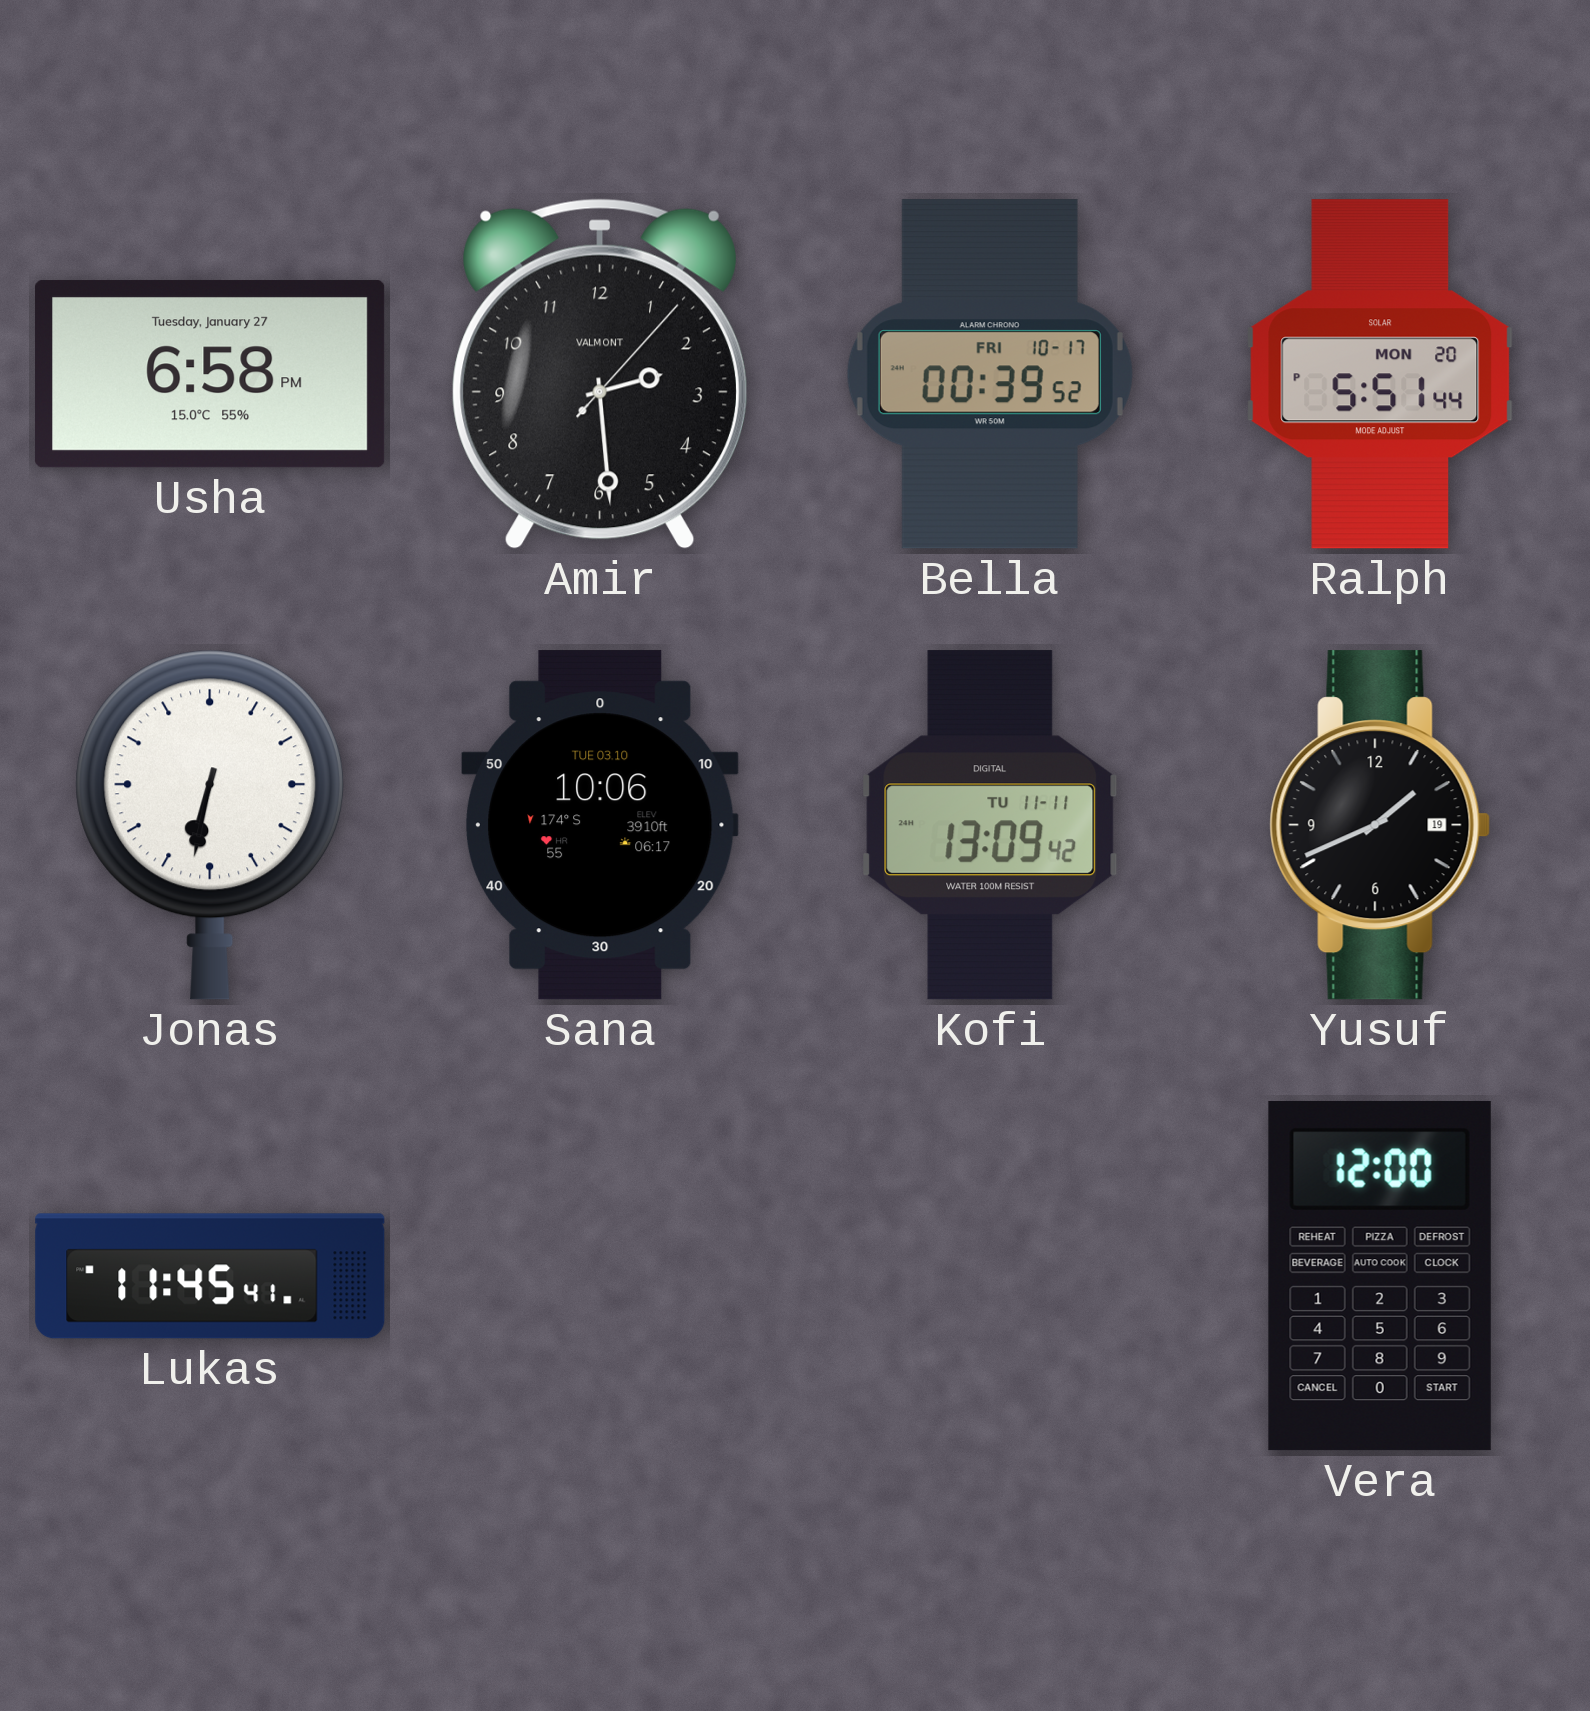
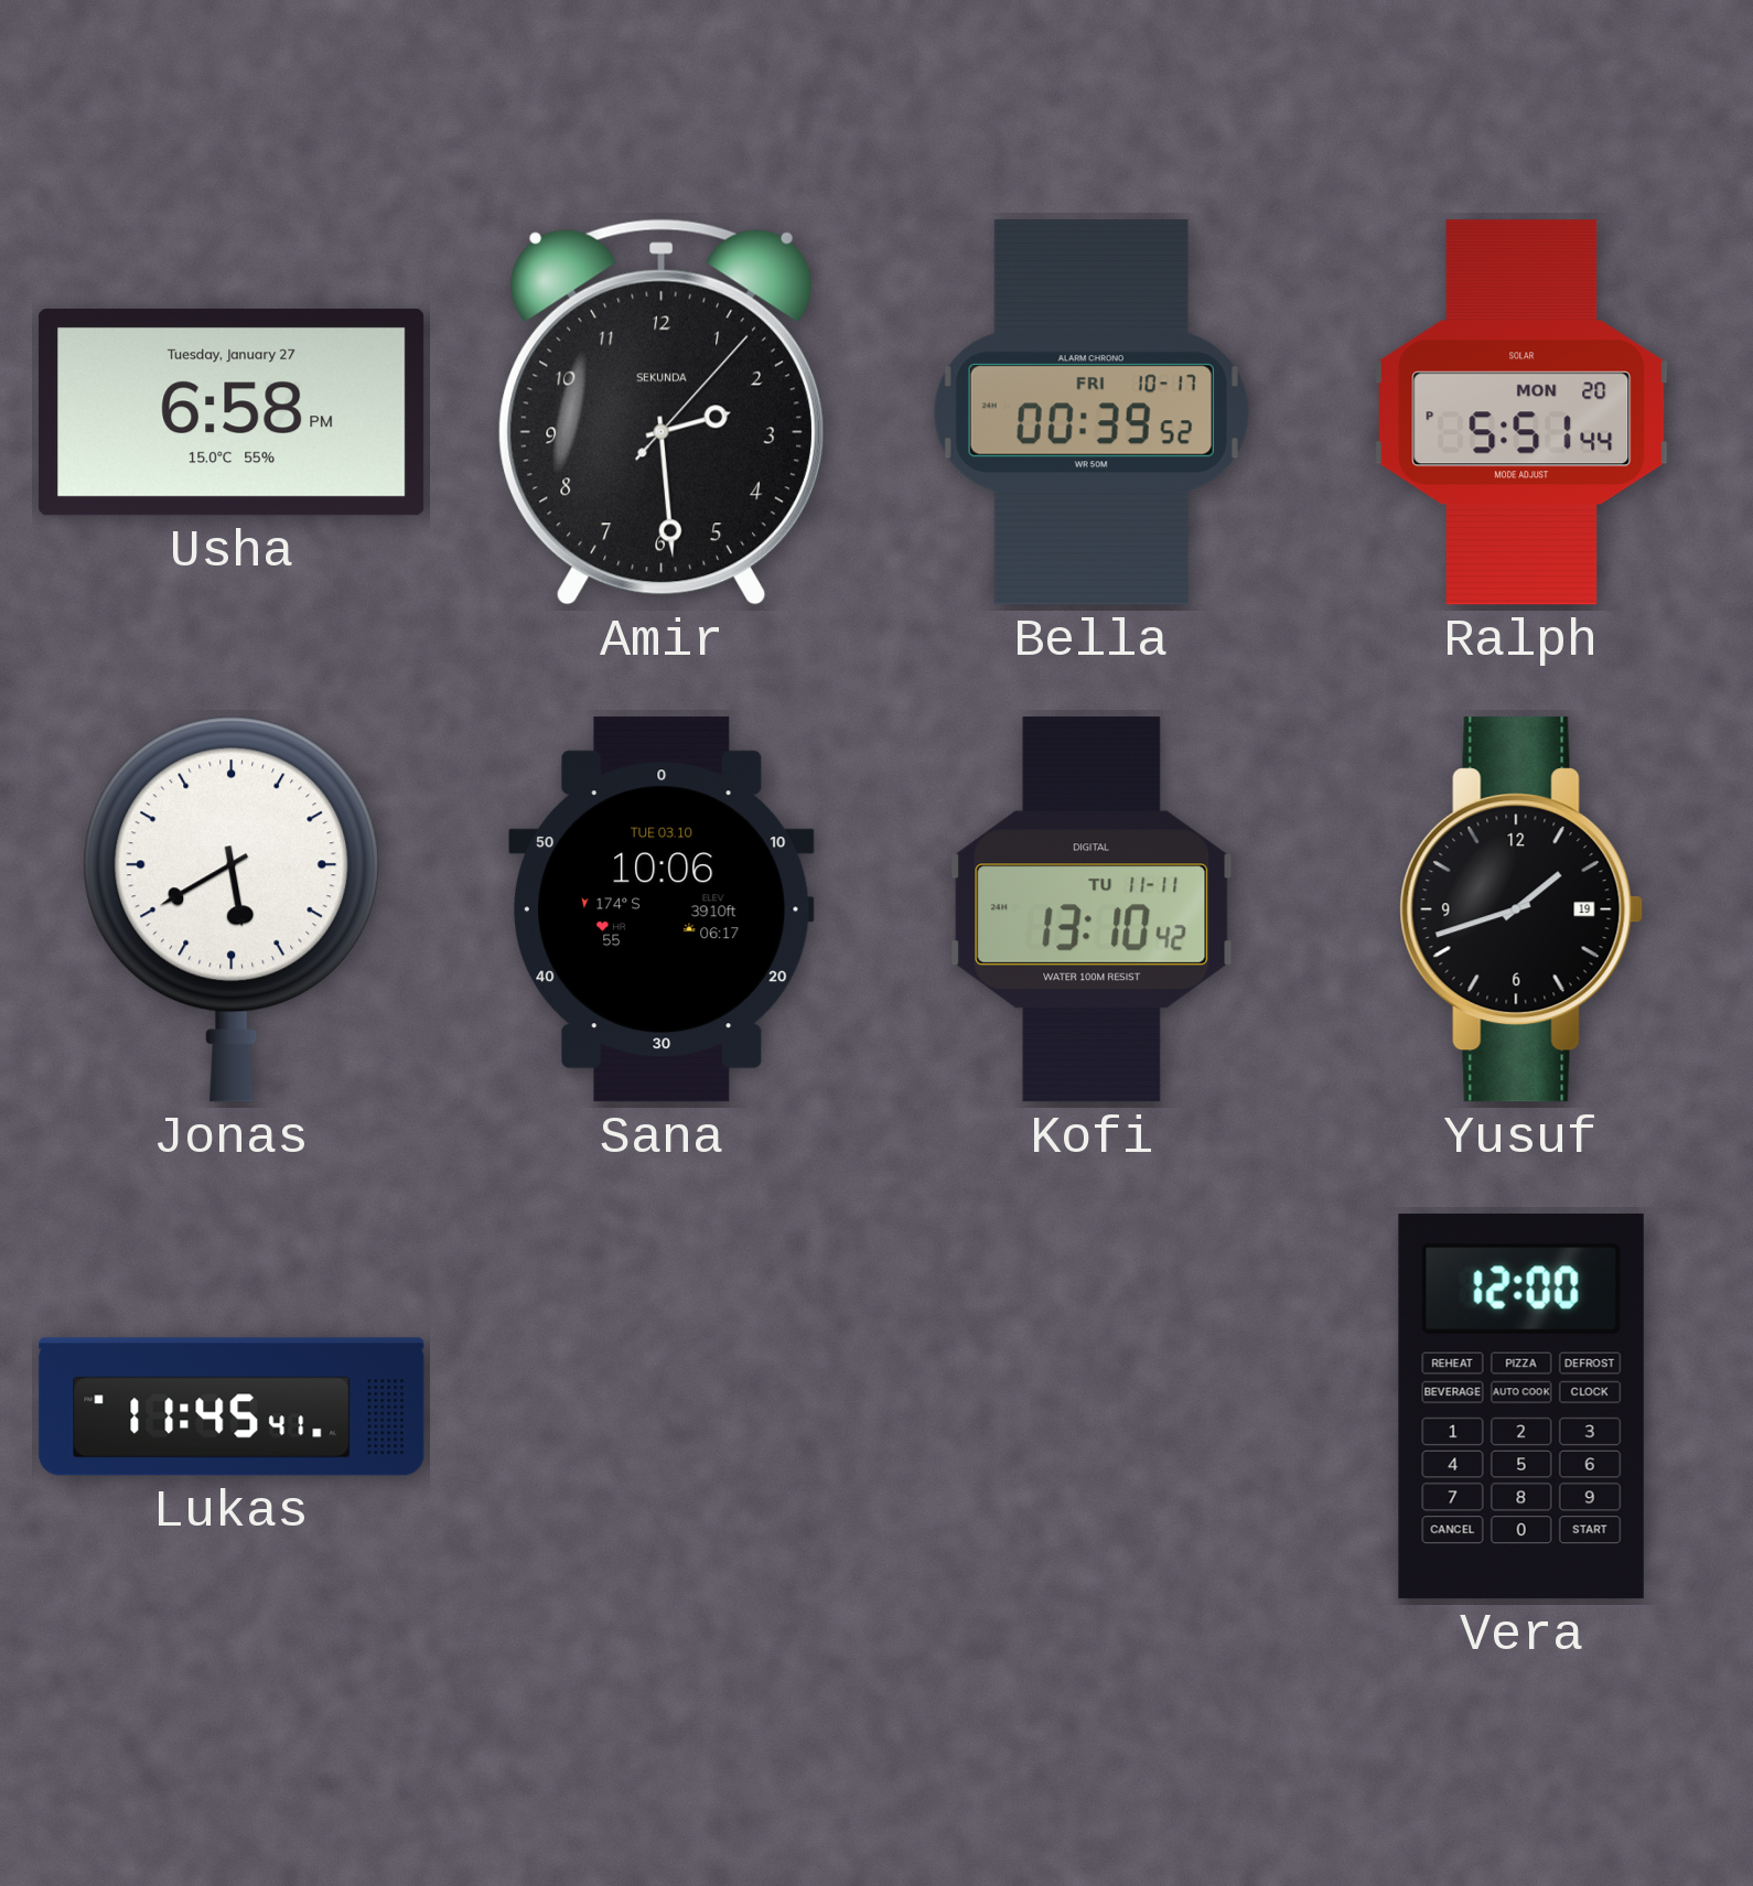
Amir brand: VALMONT -> SEKUNDA (662, 412)
Jonas: 6:32 -> 5:40 (232, 909)
Kofi: 13:09 -> 13:10 (1091, 909)
Yusuf: 1:41 -> 1:42 (1521, 909)
